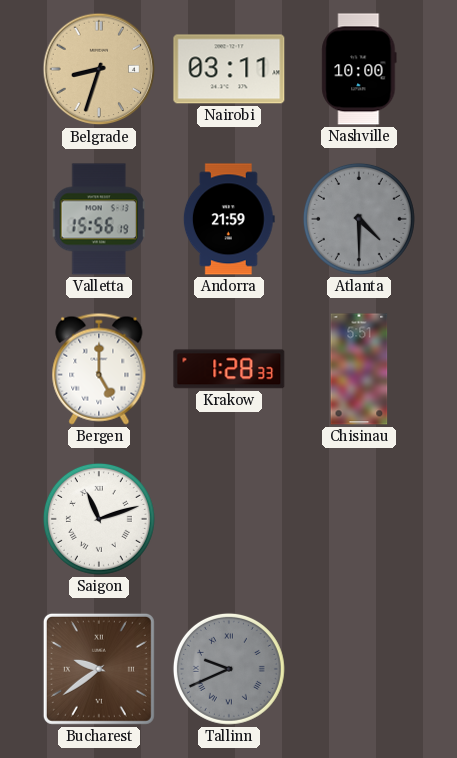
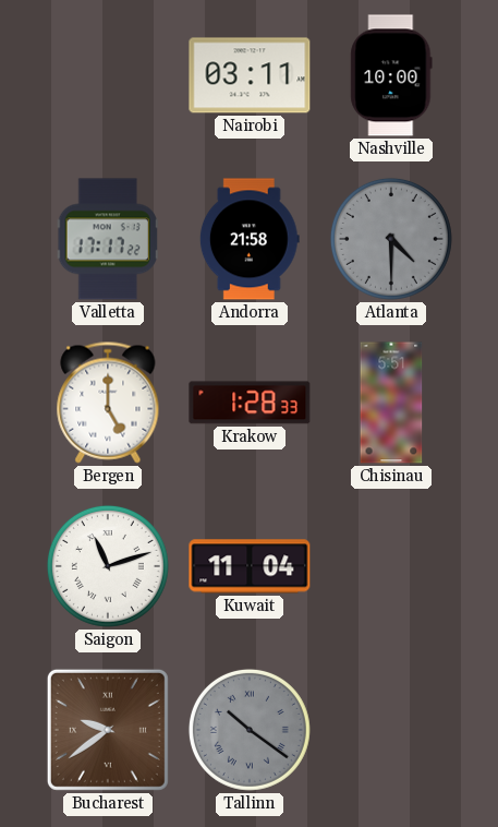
Belgrade: 8:33 -> none (99, 69)
Valletta: 15:56 -> 17:17 (108, 239)
Andorra: 21:59 -> 21:58 (250, 239)
Kuwait: none -> 11:04 (250, 566)
Tallinn: 9:41 -> 10:21 (250, 730)
